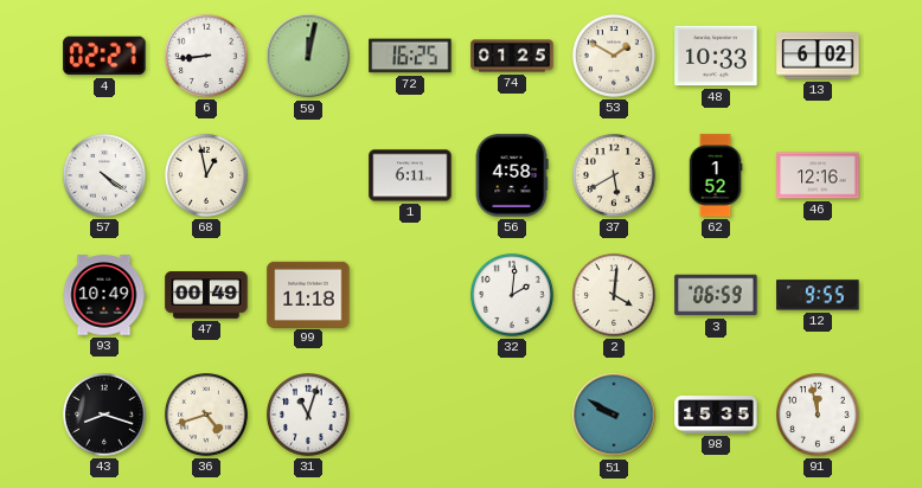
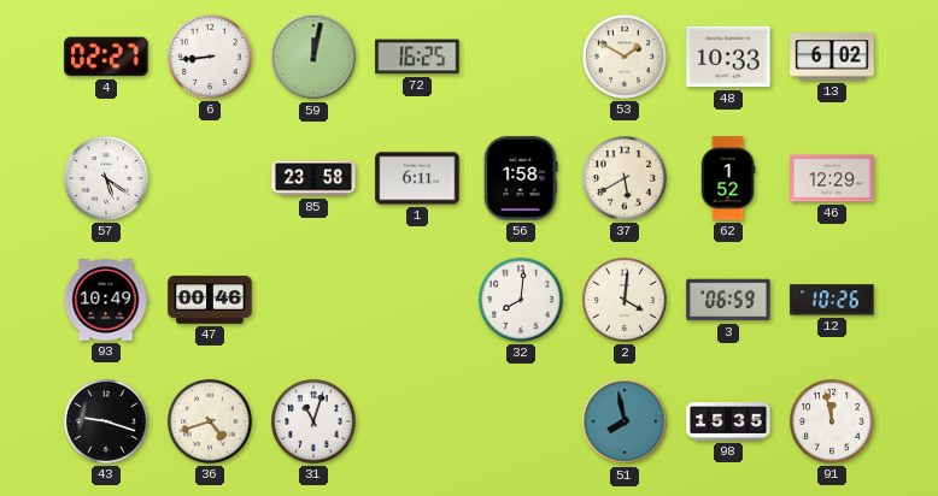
74: 01:25 -> none (512, 56)
57: 4:21 -> 5:21 (107, 179)
68: 12:58 -> none (207, 176)
85: none -> 23:58 (313, 178)
56: 4:58 -> 1:58 (521, 178)
46: 12:16 -> 12:29 (832, 178)
47: 00:49 -> 00:46 (210, 300)
99: 11:18 -> none (308, 294)
32: 2:01 -> 8:01 (522, 301)
12: 9:55 -> 10:26 (832, 300)
43: 8:18 -> 9:18 (107, 423)
51: 9:50 -> 7:58 (625, 421)
